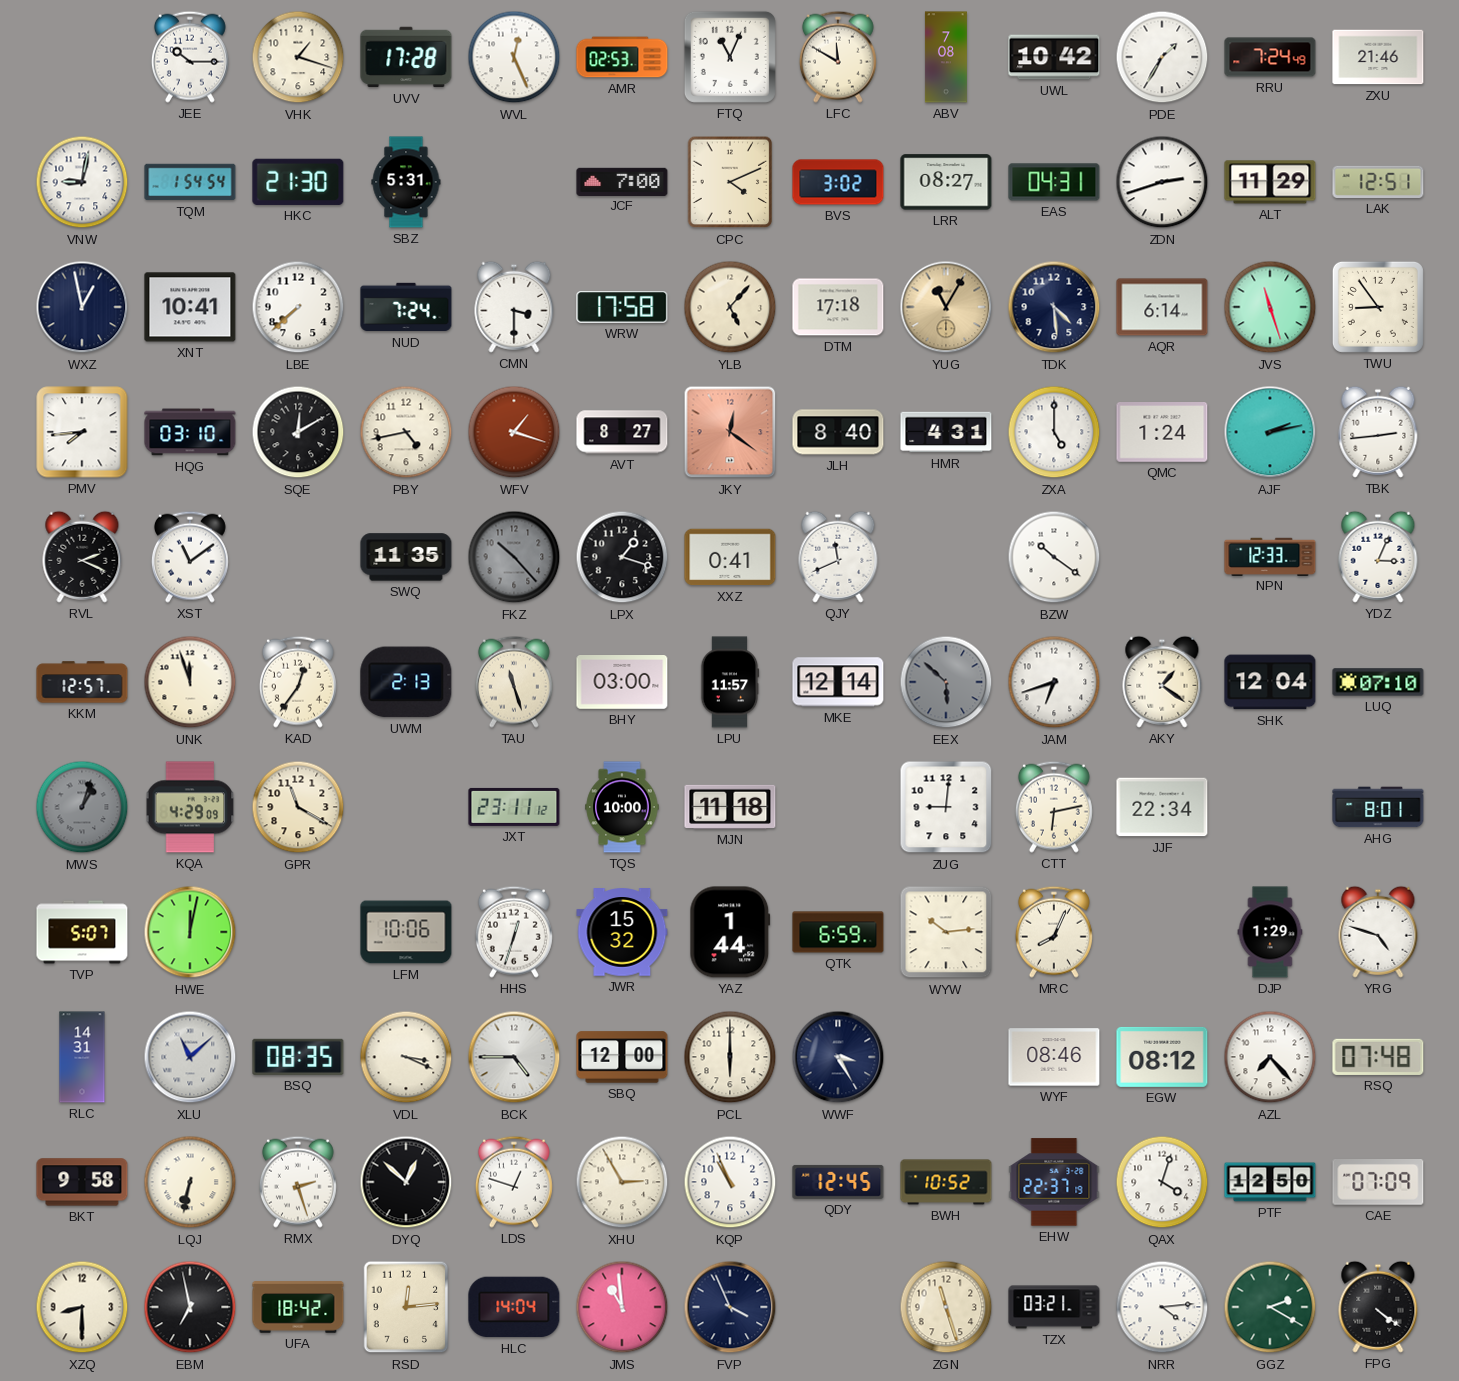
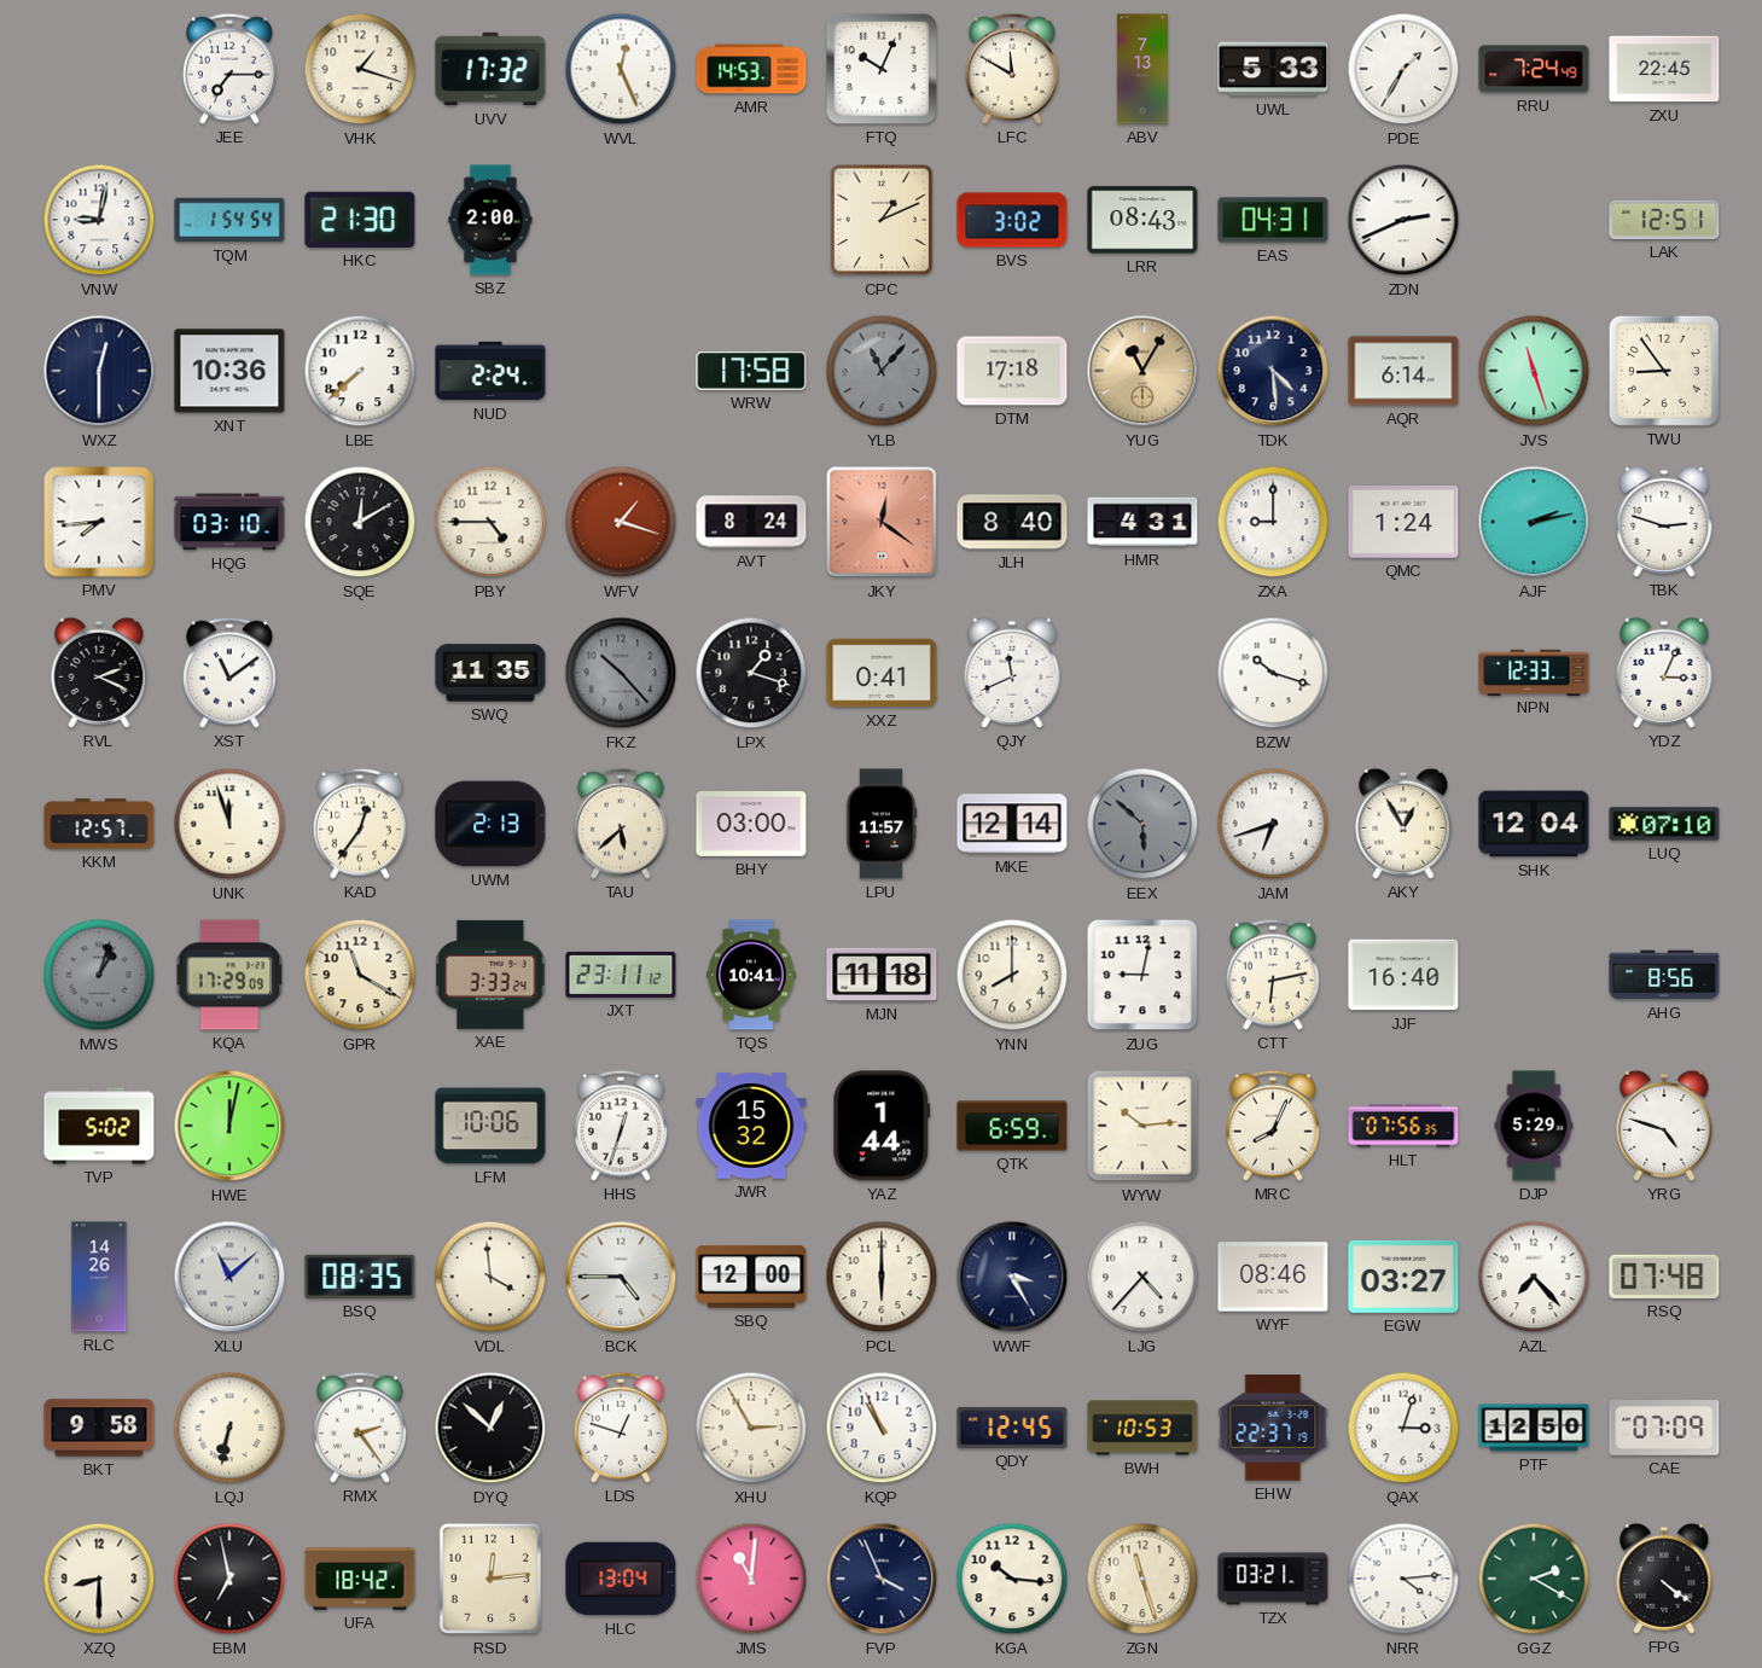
JEE: 10:15 -> 7:15 (229, 69)
UVV: 17:28 -> 17:32 (490, 69)
AMR: 02:53 -> 14:53 (751, 69)
FTQ: 11:04 -> 10:04 (882, 69)
ABV: 7:08 -> 7:13 (1142, 69)
UWL: 10:42 -> 5:33 (1273, 69)
ZXU: 21:46 -> 22:45 (1664, 69)
SBZ: 5:31 -> 2:00 (490, 220)
JCF: 7:00 -> none (622, 181)
CPC: 4:11 -> 1:11 (882, 220)
LRR: 08:27 -> 08:43 (1142, 220)
ZDN: 2:42 -> 2:41 (1403, 220)
ALT: 11:29 -> none (1270, 182)
WXZ: 12:58 -> 12:30 (99, 371)
XNT: 10:41 -> 10:36 (229, 371)
NUD: 7:24 -> 2:24 (490, 371)
CMN: 3:30 -> none (514, 307)
YLB: 5:07 -> 11:07 (882, 371)
YLB dial: cream -> grey (882, 371)
PBY: 4:43 -> 4:45 (490, 522)
AVT: 8:27 -> 8:24 (751, 522)
ZXA: 5:00 -> 9:00 (1273, 522)
TBK: 2:44 -> 2:48 (1664, 522)
BZW: 10:21 -> 10:18 (1273, 673)
TAU: 11:27 -> 5:38 (621, 824)
AKY: 1:21 -> 12:55 (1403, 824)
KQA: 4:29 -> 17:29 (229, 975)
XAE: none -> 3:33 (490, 975)
TQS: 10:00 -> 10:41 (751, 975)
YNN: none -> 8:00 (1012, 975)
ZUG: 9:01 -> 9:02 (1142, 975)
JJF: 22:34 -> 16:40 (1403, 975)
AHG: 8:01 -> 8:56 (1664, 975)
TVP: 5:07 -> 5:02 (99, 1126)
HLT: none -> 07:56 (1403, 1126)
DJP: 1:29 -> 5:29 (1534, 1126)
RLC: 14:31 -> 14:26 (99, 1277)
VDL: 3:19 -> 3:59 (490, 1277)
LJG: none -> 4:37 (1142, 1277)
EGW: 08:12 -> 03:27 (1403, 1277)
RMX: 2:27 -> 2:24 (360, 1428)
BWH: 10:52 -> 10:53 (1142, 1428)
QAX: 4:03 -> 3:03 (1403, 1428)
HLC: 14:04 -> 13:04 (621, 1579)
JMS: 10:59 -> 11:01 (751, 1579)
KGA: none -> 10:16 (1012, 1579)
